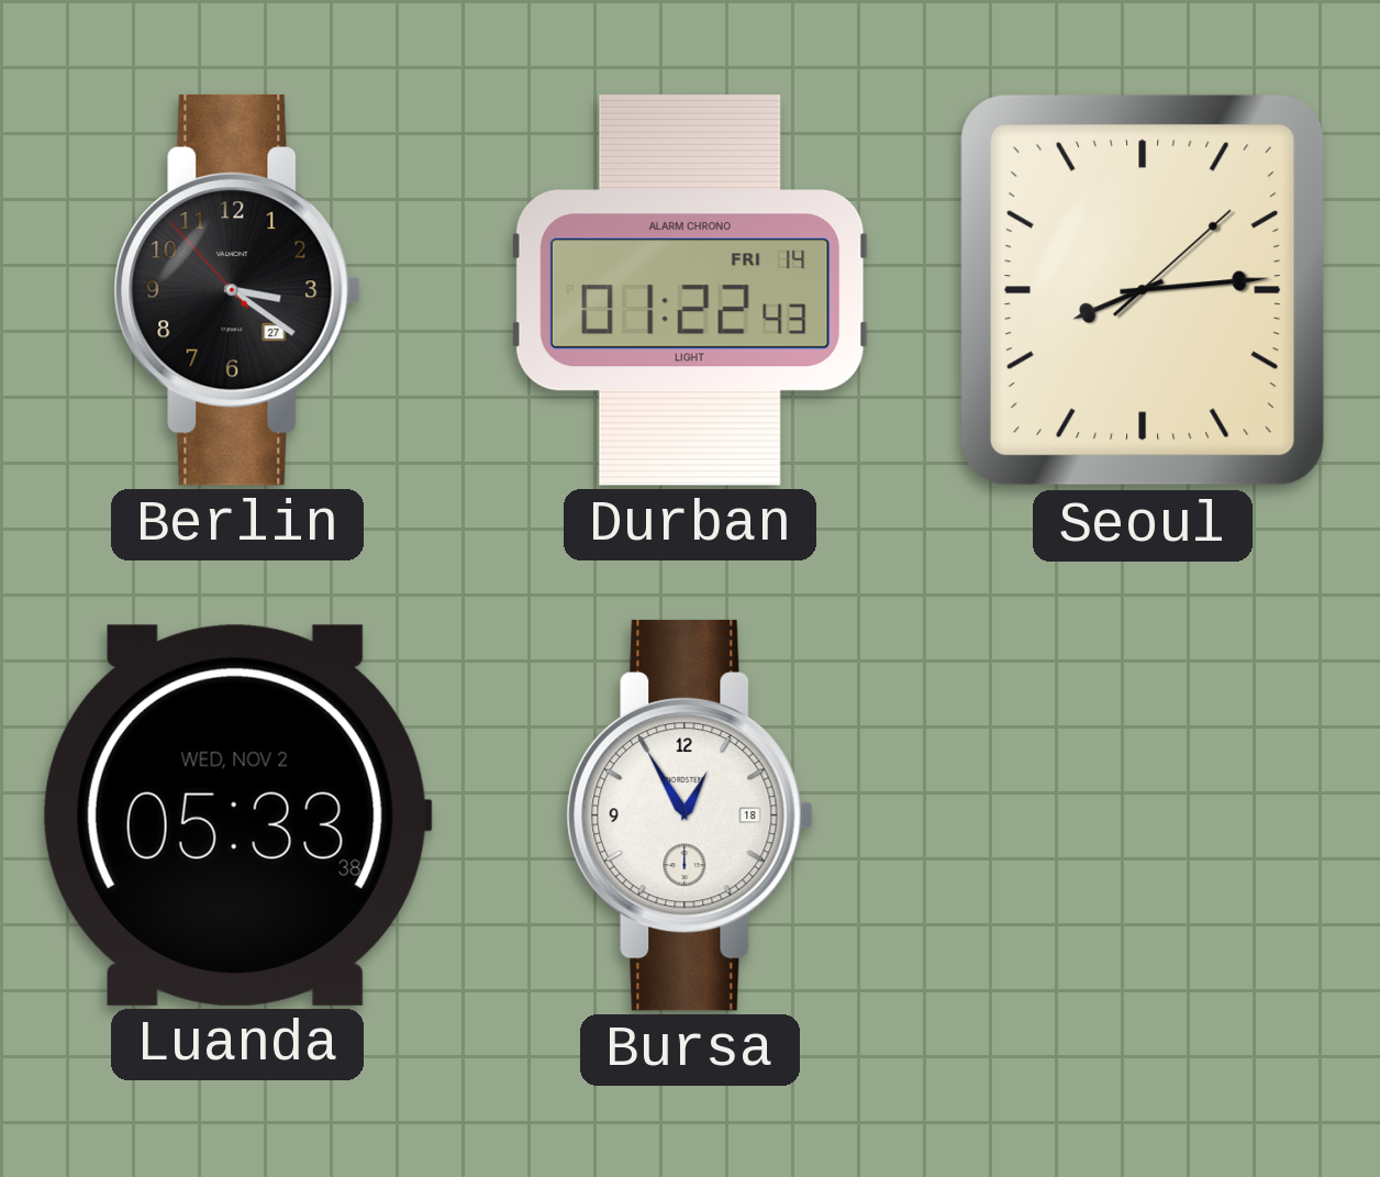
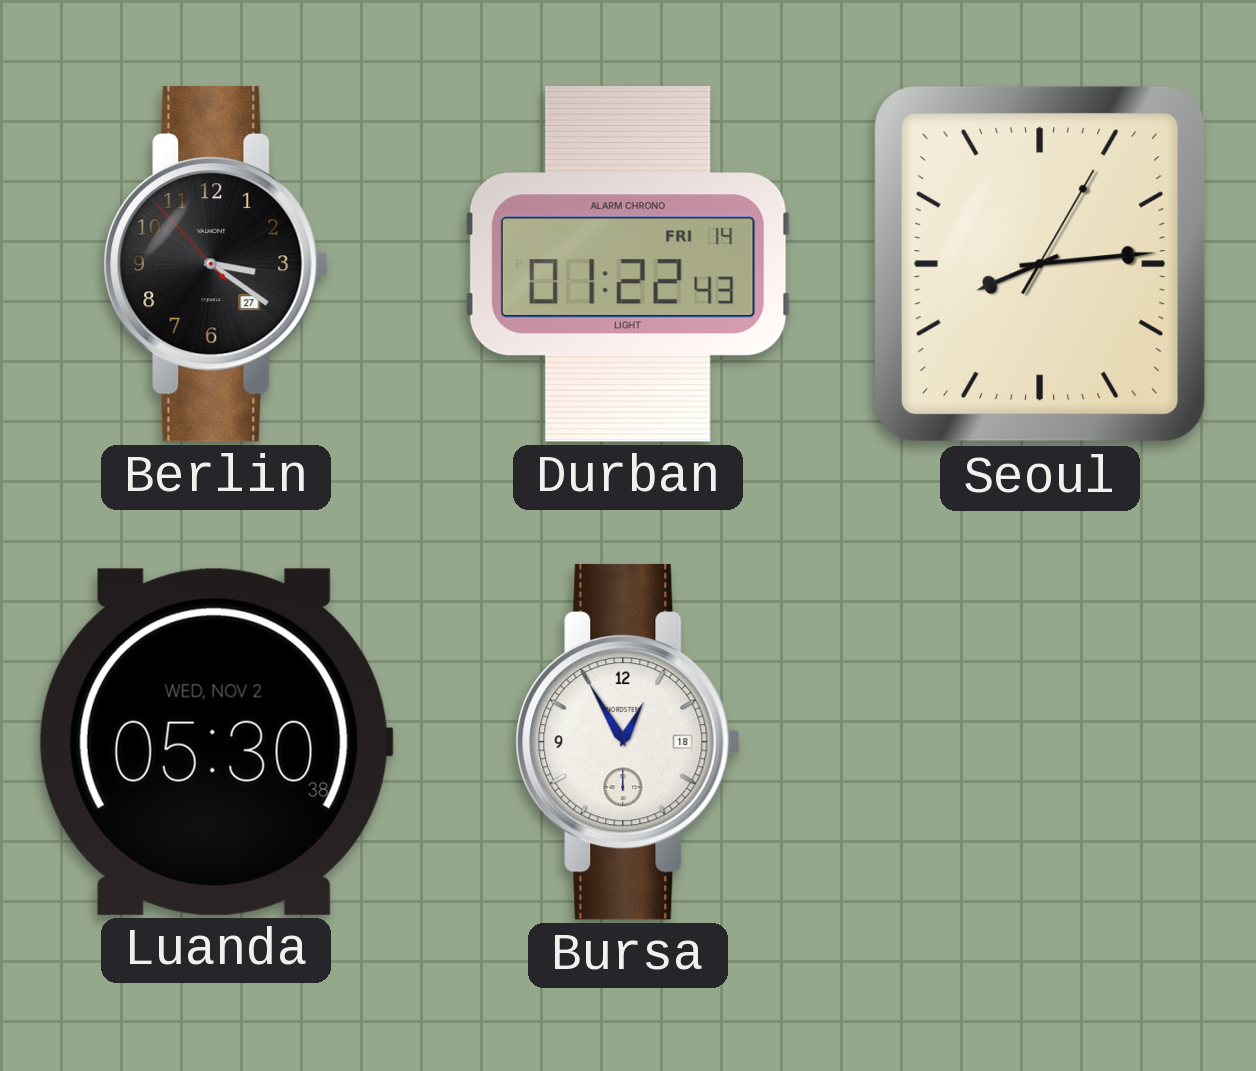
Seoul: 8:14:08 -> 8:14:05 (1040, 264)
Luanda: 05:33 -> 05:30 (216, 742)
